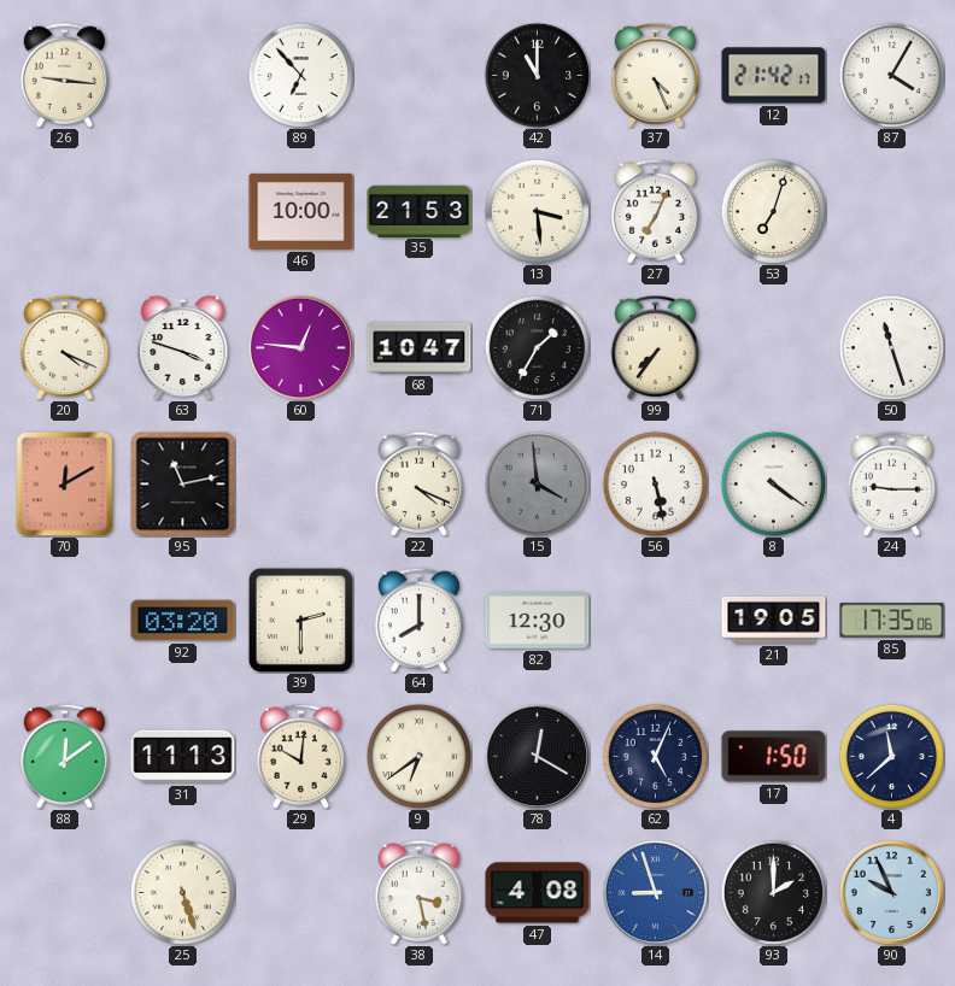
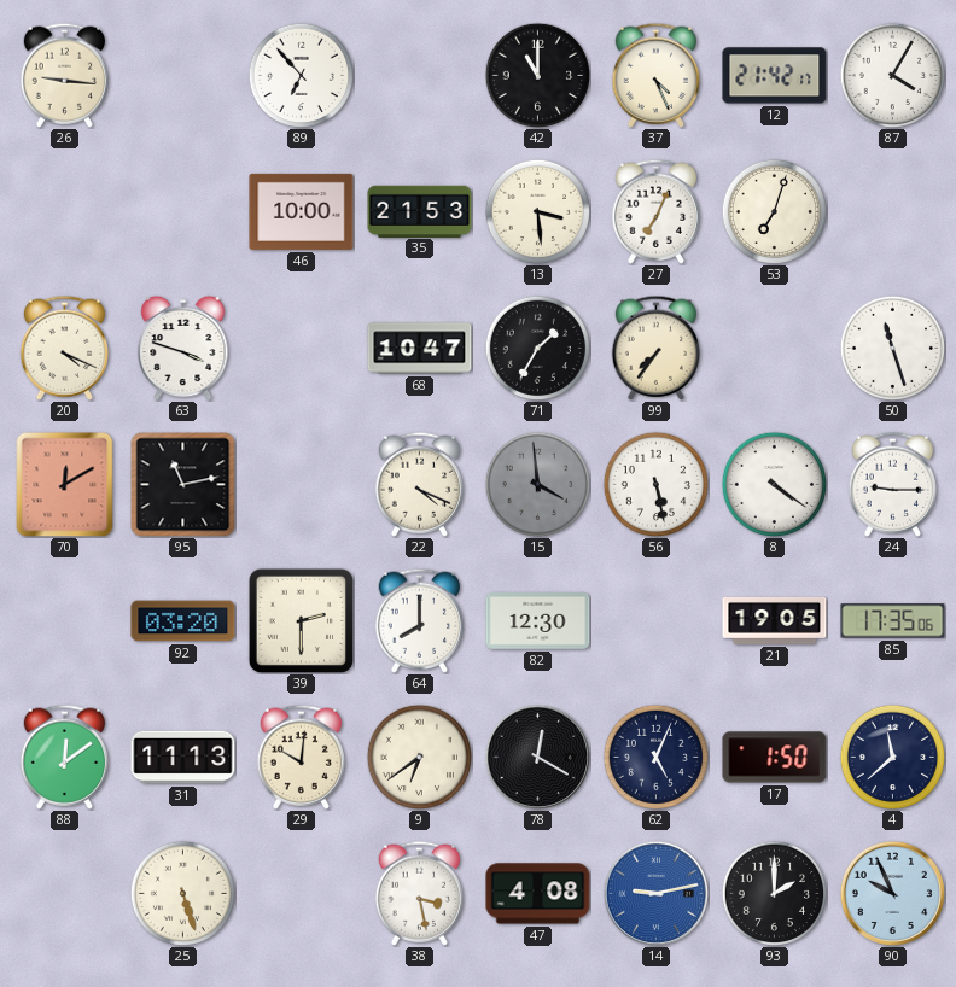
60: 12:46 -> none (300, 347)
14: 8:57 -> 9:13 (655, 893)
